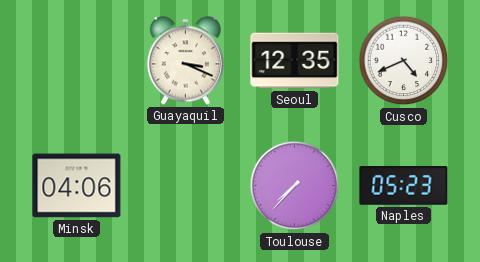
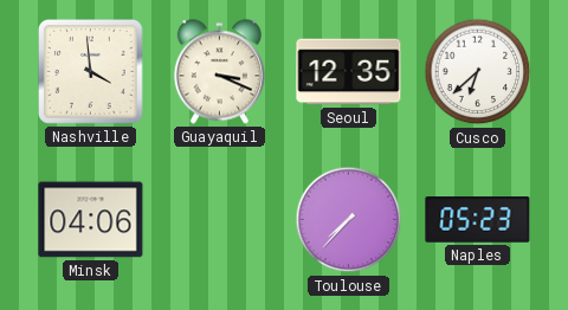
Nashville: none -> 3:59 (90, 71)
Cusco: 4:41 -> 6:38 (478, 72)
